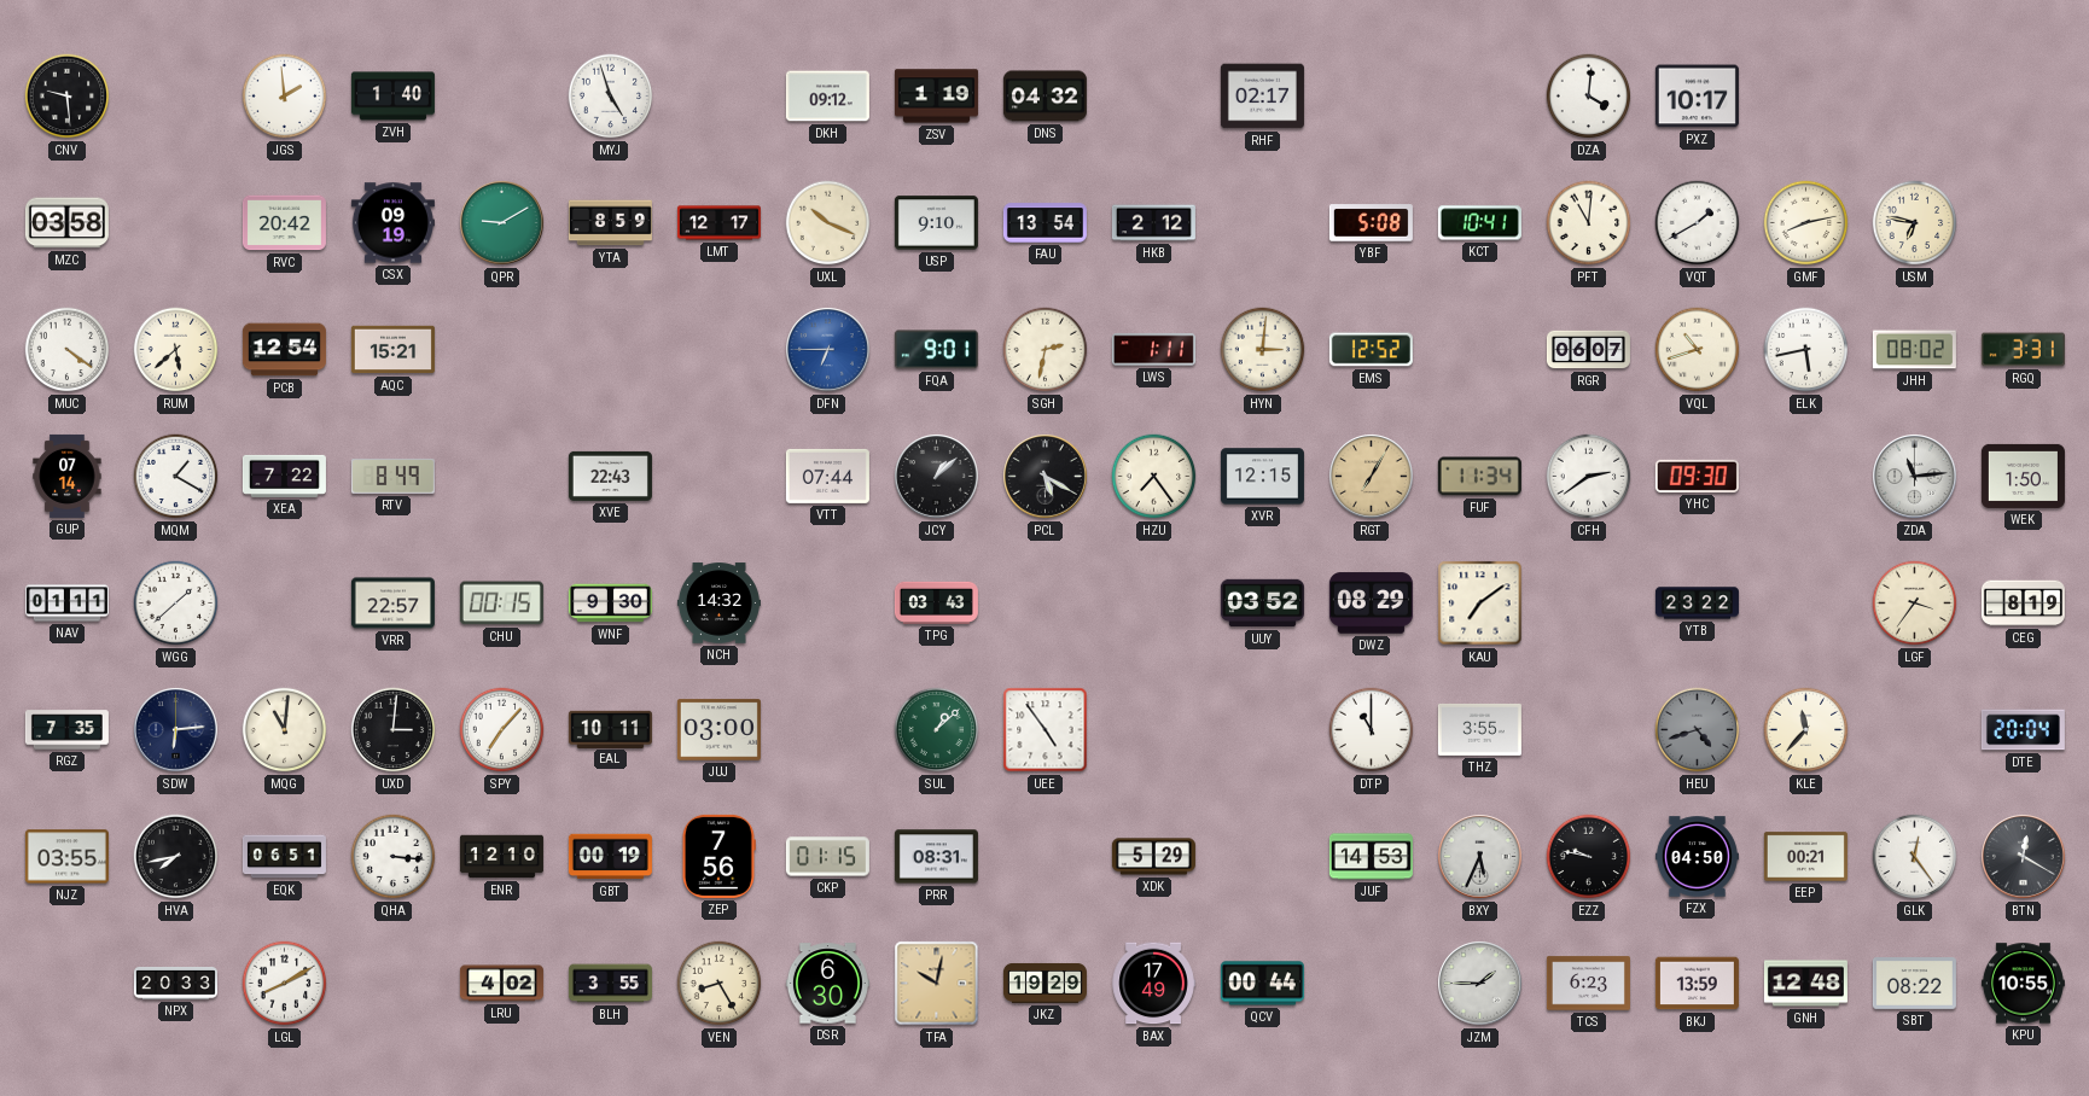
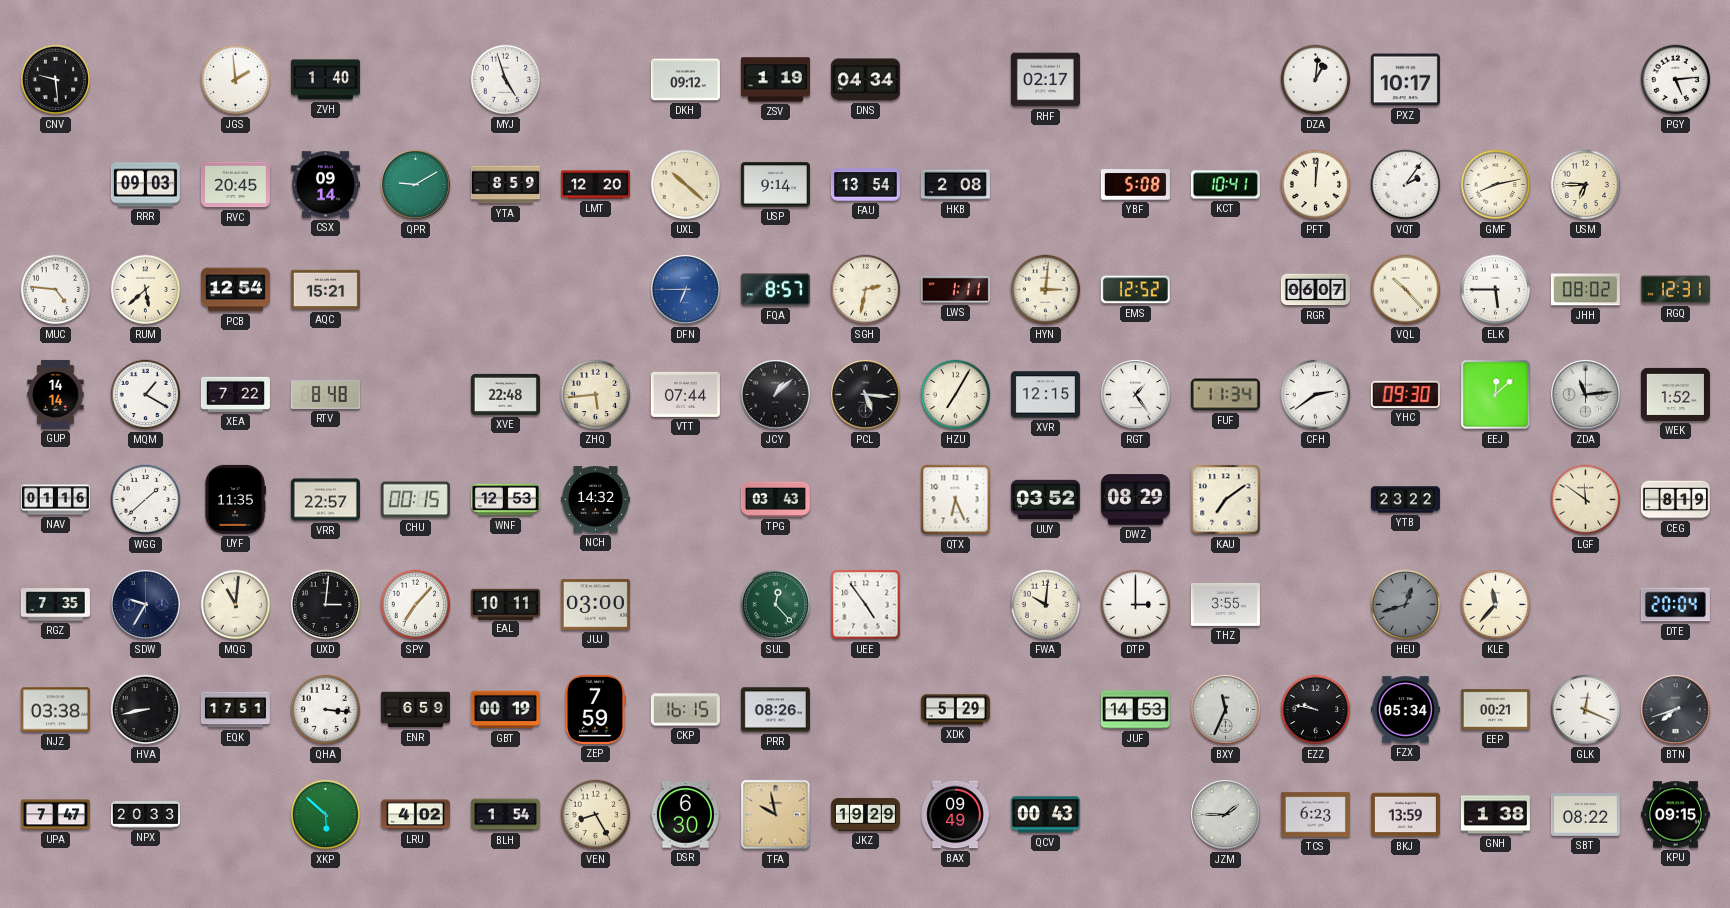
DNS: 04:32 -> 04:34 (865, 80)
DZA: 4:01 -> 1:01 (1316, 80)
PGY: none -> 5:14 (1676, 80)
MZC: 03:58 -> none (66, 223)
RRR: none -> 09:03 (145, 185)
RVC: 20:42 -> 20:45 (235, 185)
CSX: 09:19 -> 09:14 (325, 185)
LMT: 12:17 -> 12:20 (595, 185)
UXL: 10:19 -> 10:22 (686, 185)
USP: 9:10 -> 9:14 (775, 185)
HKB: 2:12 -> 2:08 (955, 185)
PFT: 11:01 -> 12:01 (1316, 185)
VQT: 1:40 -> 2:06 (1406, 185)
USM: 6:47 -> 6:45 (1586, 185)
MUC: 4:21 -> 4:46 (56, 290)
FQA: 9:01 -> 8:57 (775, 290)
VQL: 10:42 -> 10:23 (1406, 290)
ELK: 5:43 -> 5:45 (1496, 290)
RGQ: 3:31 -> 12:31 (1675, 290)
GUP: 07:14 -> 14:14 (56, 394)
RTV: 8:49 -> 8:48 (325, 395)
XVE: 22:43 -> 22:48 (505, 394)
ZHQ: none -> 5:44 (596, 395)
PCL: 5:20 -> 5:16 (866, 395)
HZU: 7:24 -> 7:05 (956, 395)
RGT: 7:05 -> 1:24 (1136, 395)
RGT dial: champagne -> white (1136, 395)
EEJ: none -> 12:08 (1496, 395)
WEK: 1:50 -> 1:52 (1675, 394)
NAV: 01:11 -> 01:16 (55, 500)
UYF: none -> 11:35 (236, 499)
WNF: 9:30 -> 12:53 (505, 500)
QTX: none -> 6:26 (956, 500)
LGF: 3:36 -> 11:51 (1586, 500)
SDW: 6:14 -> 9:35 (146, 605)
SUL: 1:08 -> 12:23 (776, 605)
FWA: none -> 10:01 (1046, 605)
DTP: 11:00 -> 3:00 (1136, 605)
HEU: 4:42 -> 12:42 (1406, 605)
NJZ: 03:55 -> 03:38 (55, 710)
HVA: 7:43 -> 8:43 (146, 710)
EQK: 06:51 -> 17:51 (235, 710)
ENR: 12:10 -> 6:59 (415, 710)
ZEP: 7:56 -> 7:59 (595, 709)
CKP: 01:15 -> 16:15 (685, 710)
PRR: 08:31 -> 08:26 (775, 710)
BXY: 5:34 -> 11:34 (1226, 710)
FZX: 04:50 -> 05:34 (1405, 710)
GLK: 12:24 -> 12:19 (1586, 710)
BTN: 12:20 -> 7:42 (1676, 710)
UPA: none -> 7:47 (55, 815)
LGL: 8:10 -> none (285, 984)
XKP: none -> 5:52 (326, 815)
BLH: 3:55 -> 1:54 (505, 815)
TFA: 10:02 -> 9:58 (776, 815)
BAX: 17:49 -> 09:49 (955, 815)
QCV: 00:44 -> 00:43 (1045, 815)
GNH: 12:48 -> 1:38 (1495, 815)
KPU: 10:55 -> 09:15 (1675, 815)
